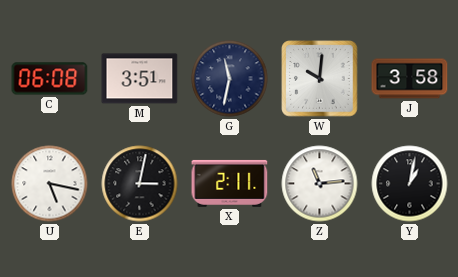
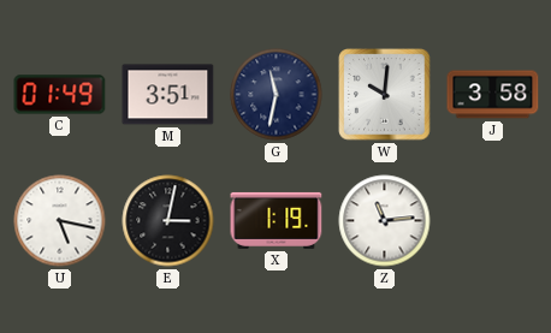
C: 06:08 -> 01:49 (60, 95)
X: 2:11 -> 1:19 (277, 220)
Y: 1:02 -> none (410, 184)
